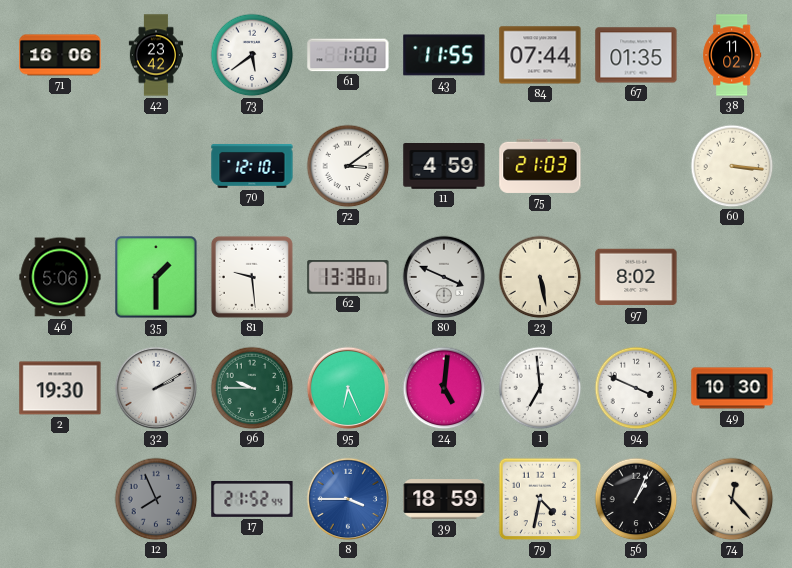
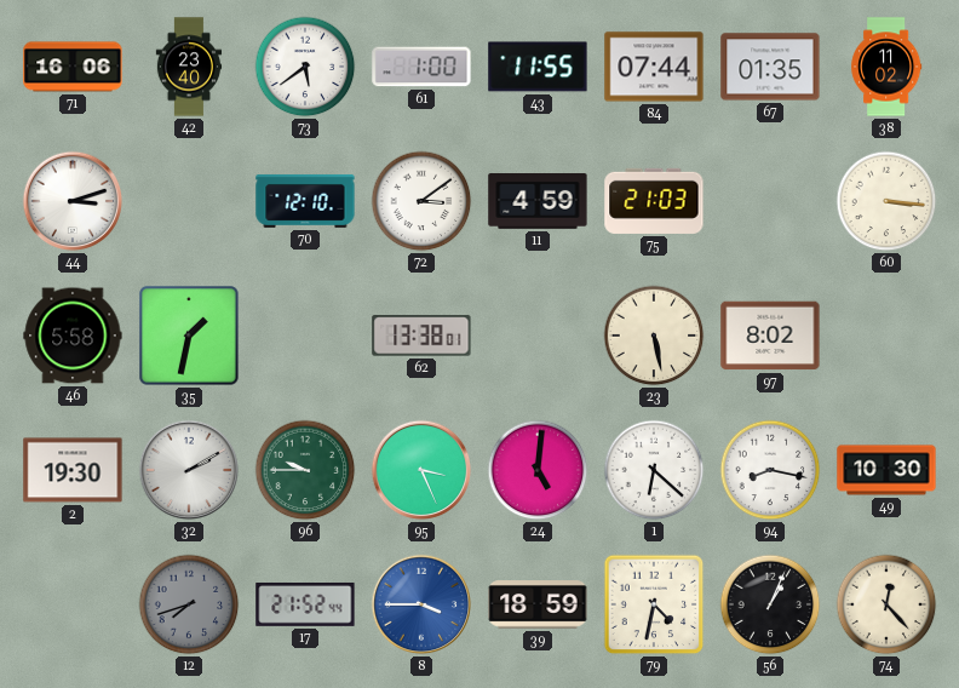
42: 23:42 -> 23:40 (189, 67)
44: none -> 3:12 (73, 201)
46: 5:06 -> 5:58 (73, 336)
35: 1:30 -> 1:32 (189, 336)
81: 9:29 -> none (252, 277)
80: 3:49 -> none (444, 277)
95: 6:26 -> 3:26 (421, 470)
1: 6:59 -> 6:22 (654, 470)
94: 3:49 -> 8:17 (770, 470)
12: 7:56 -> 7:42 (189, 604)
